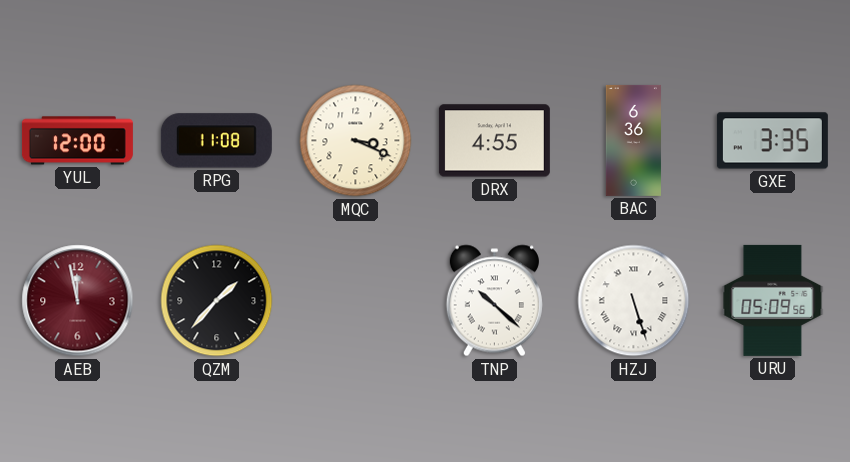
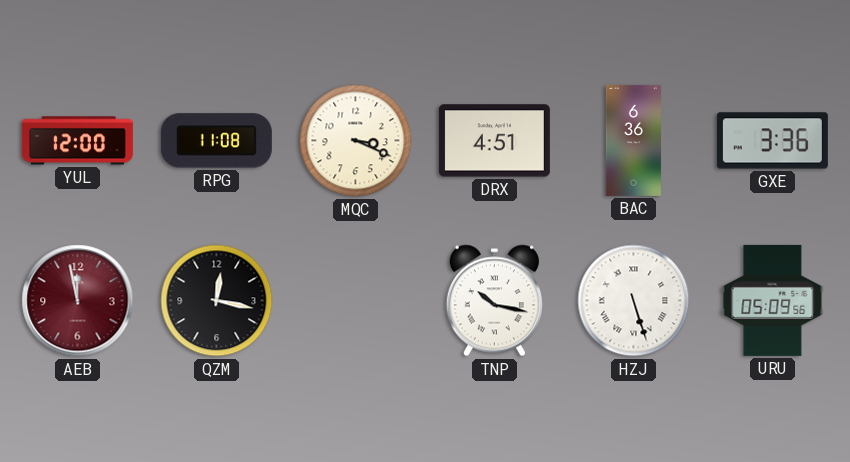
DRX: 4:55 -> 4:51 (494, 141)
GXE: 3:35 -> 3:36 (772, 141)
QZM: 1:37 -> 12:17 (217, 301)
TNP: 10:22 -> 10:17 (494, 301)
